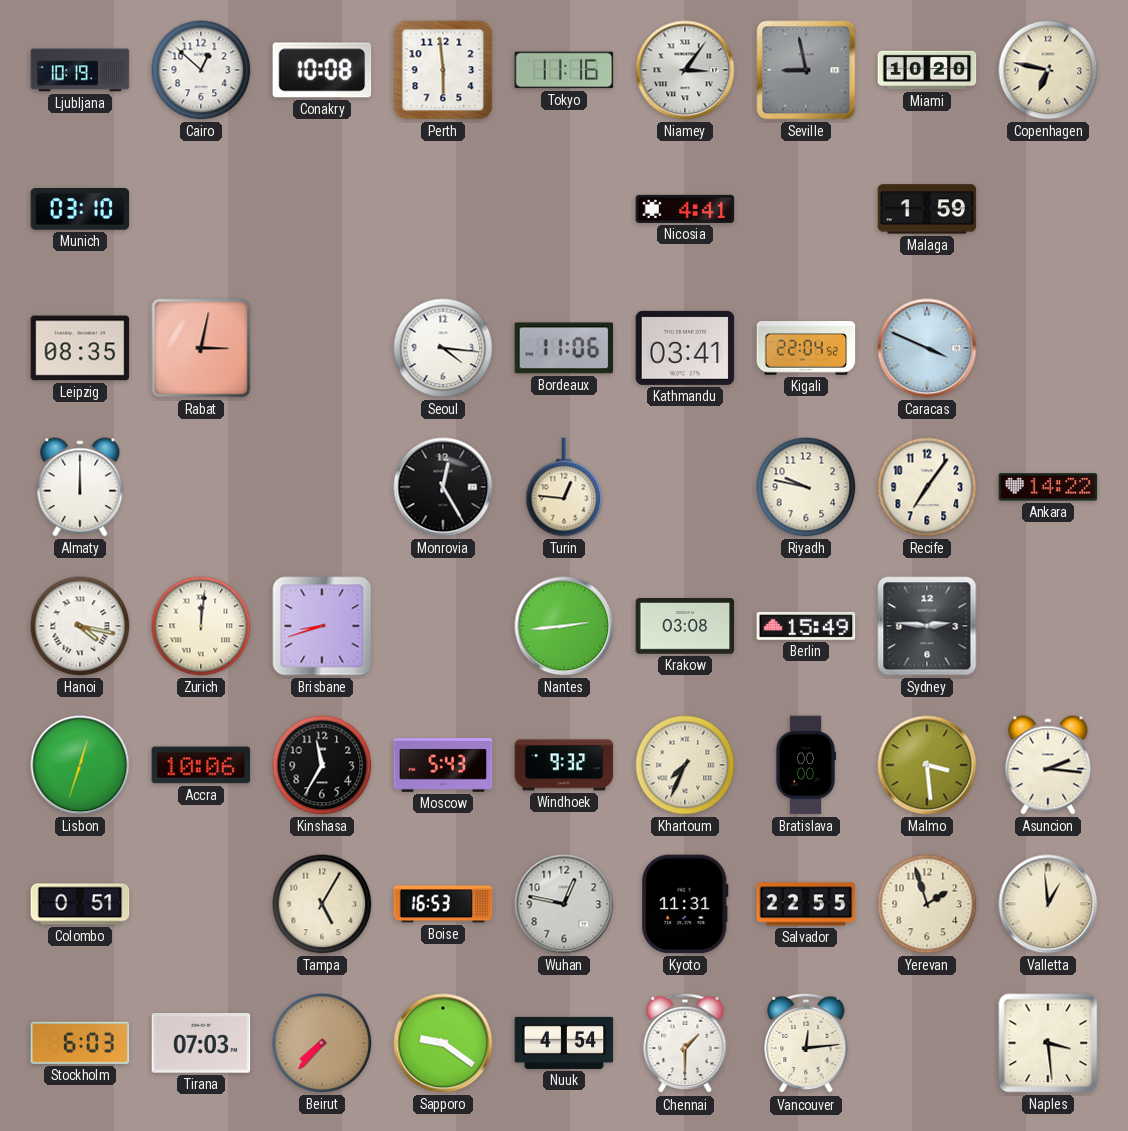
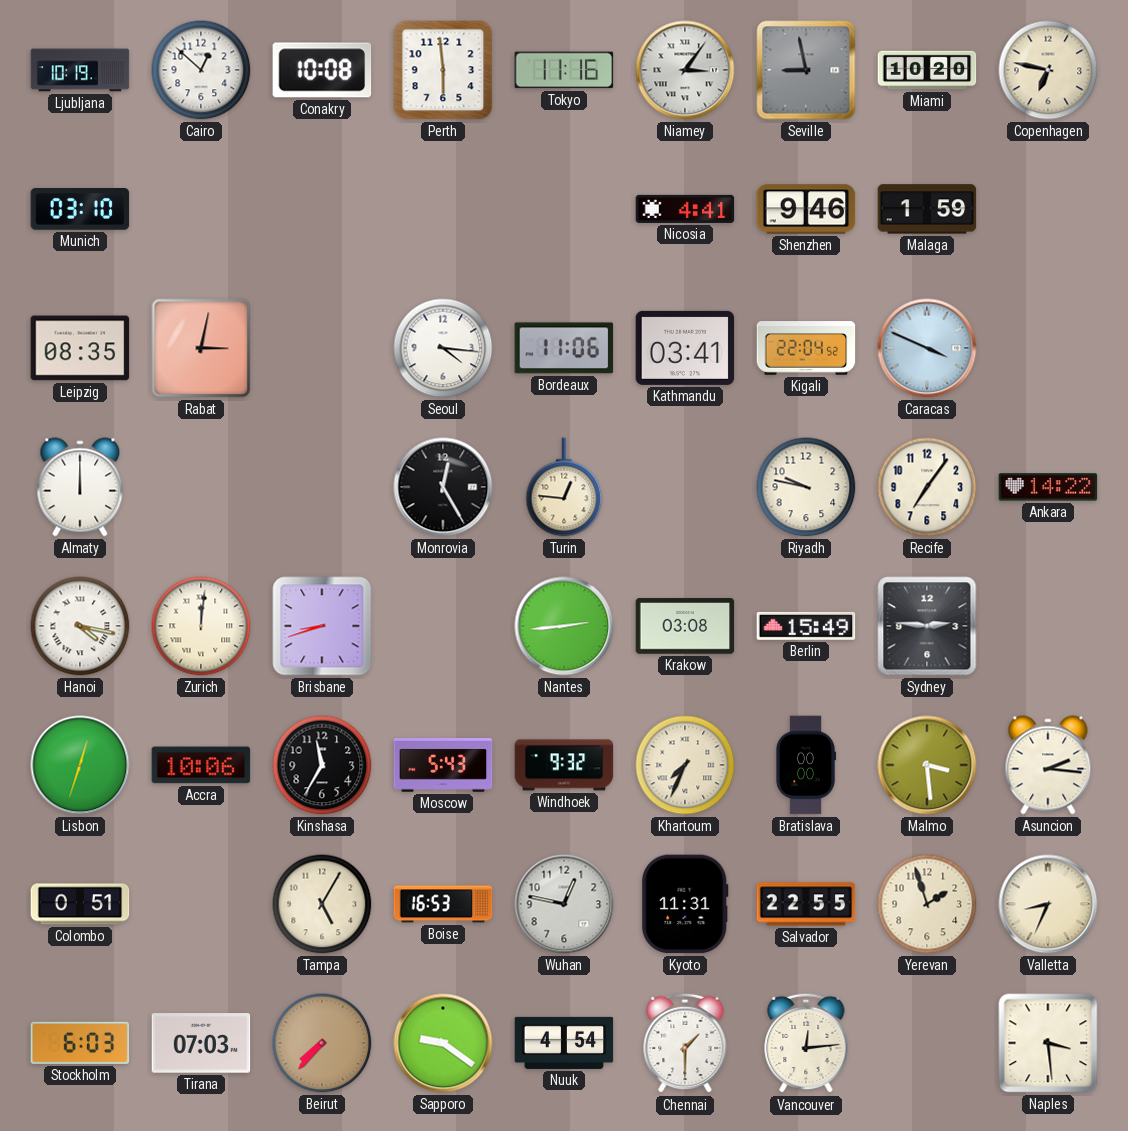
Shenzhen: none -> 9:46 (806, 209)
Valletta: 12:59 -> 8:34 (1048, 904)
